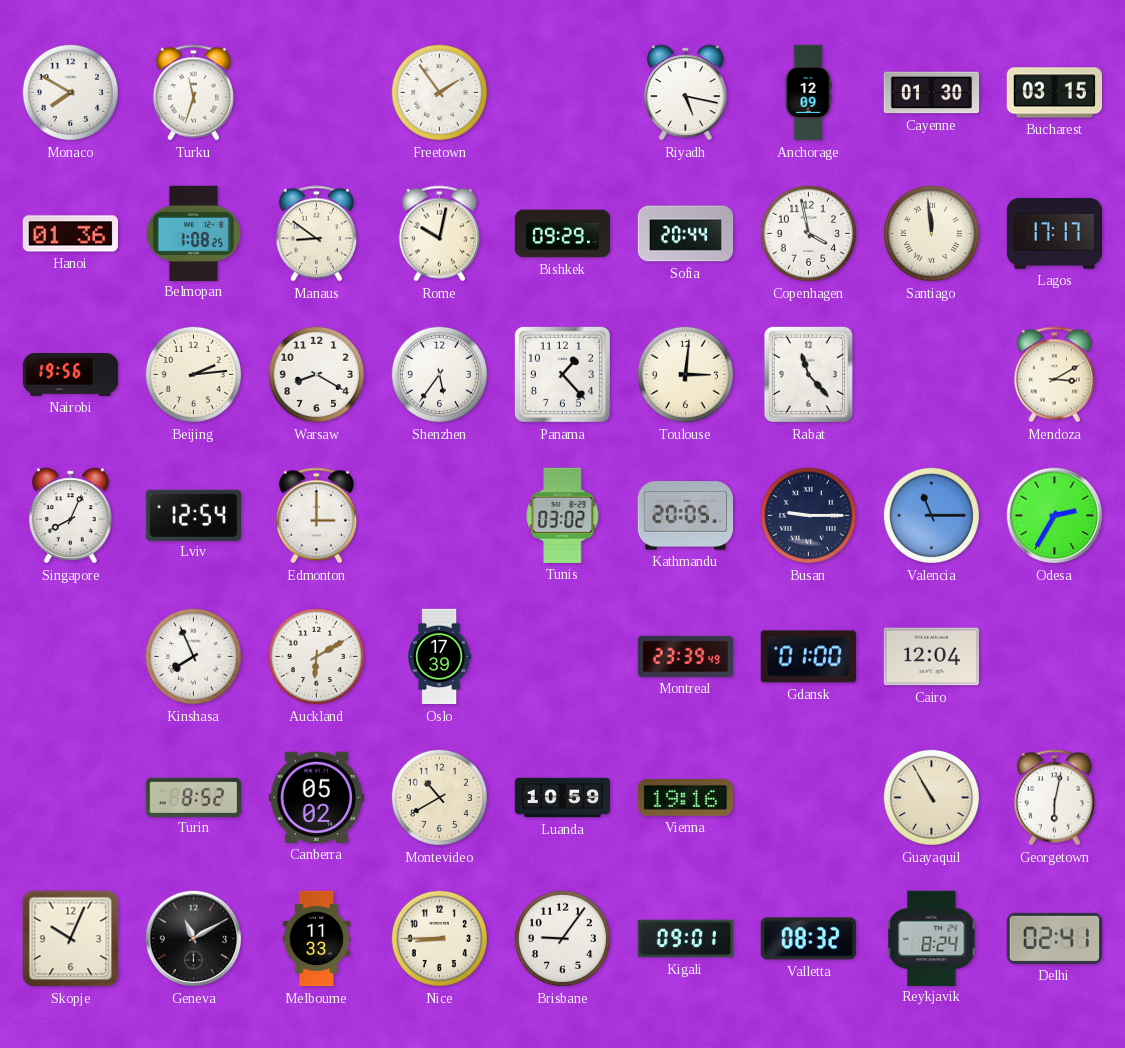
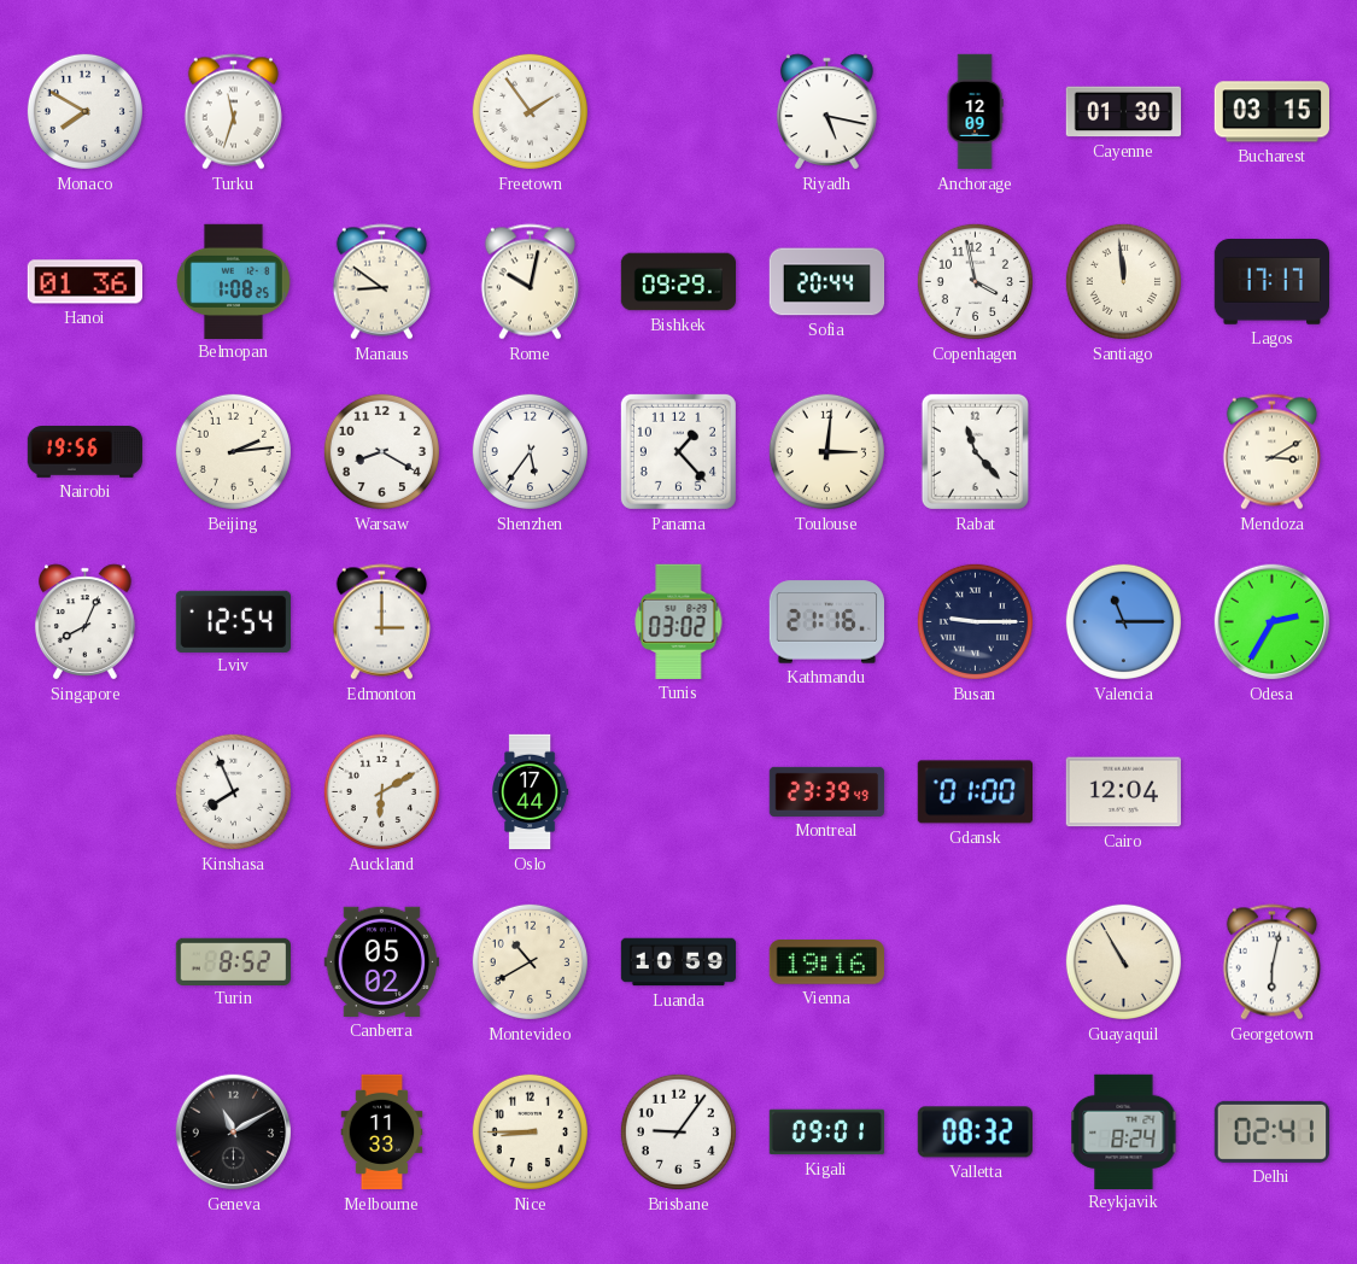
Kathmandu: 20:05 -> 21:16 (826, 622)
Oslo: 17:39 -> 17:44 (531, 792)
Skopje: 10:04 -> none (71, 939)
